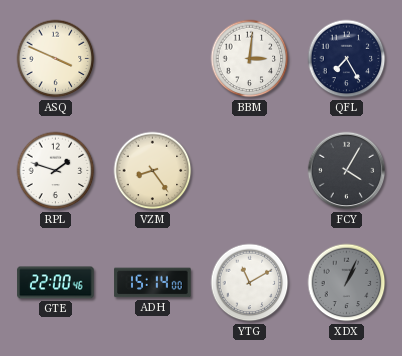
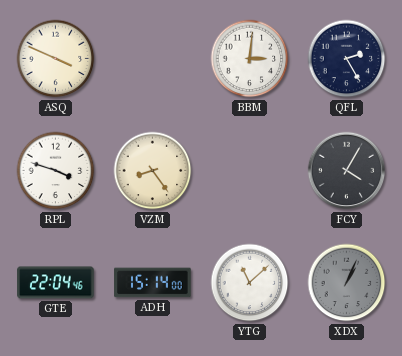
QFL: 7:25 -> 2:25 (347, 59)
RPL: 1:48 -> 3:48 (56, 171)
GTE: 22:00 -> 22:04 (56, 283)
YTG: 11:10 -> 11:08 (250, 283)
